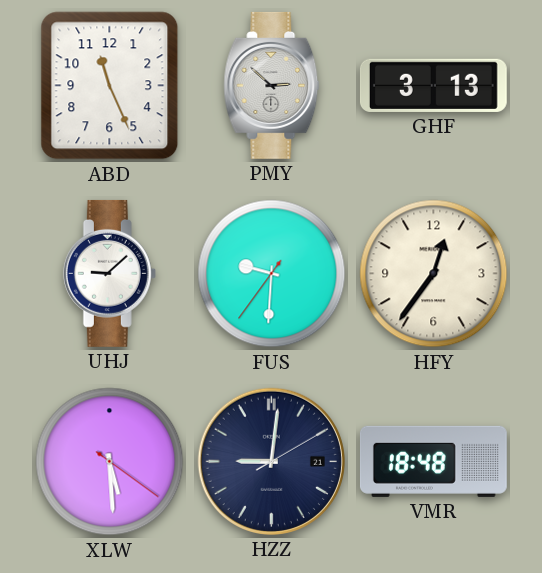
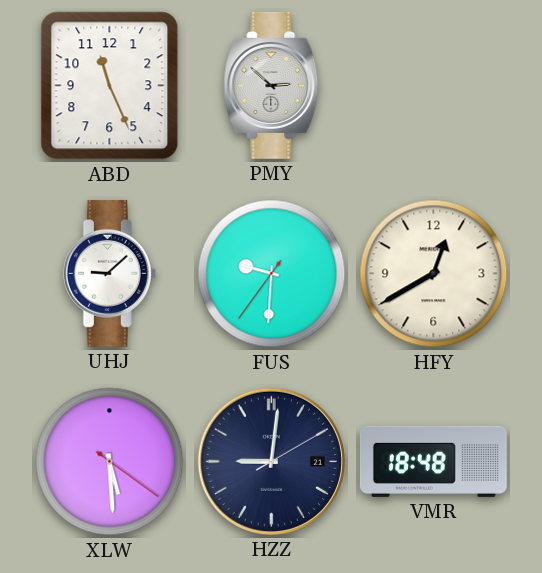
GHF: 3:13 -> none (433, 85)
HFY: 12:36 -> 12:40 (434, 274)
